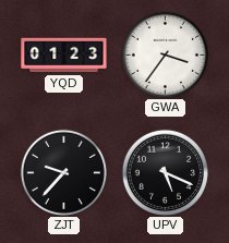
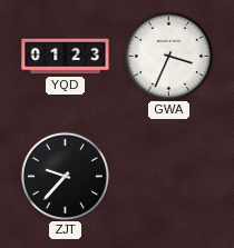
GWA: 3:36 -> 3:34 (168, 56)
UPV: 5:19 -> none (165, 172)
